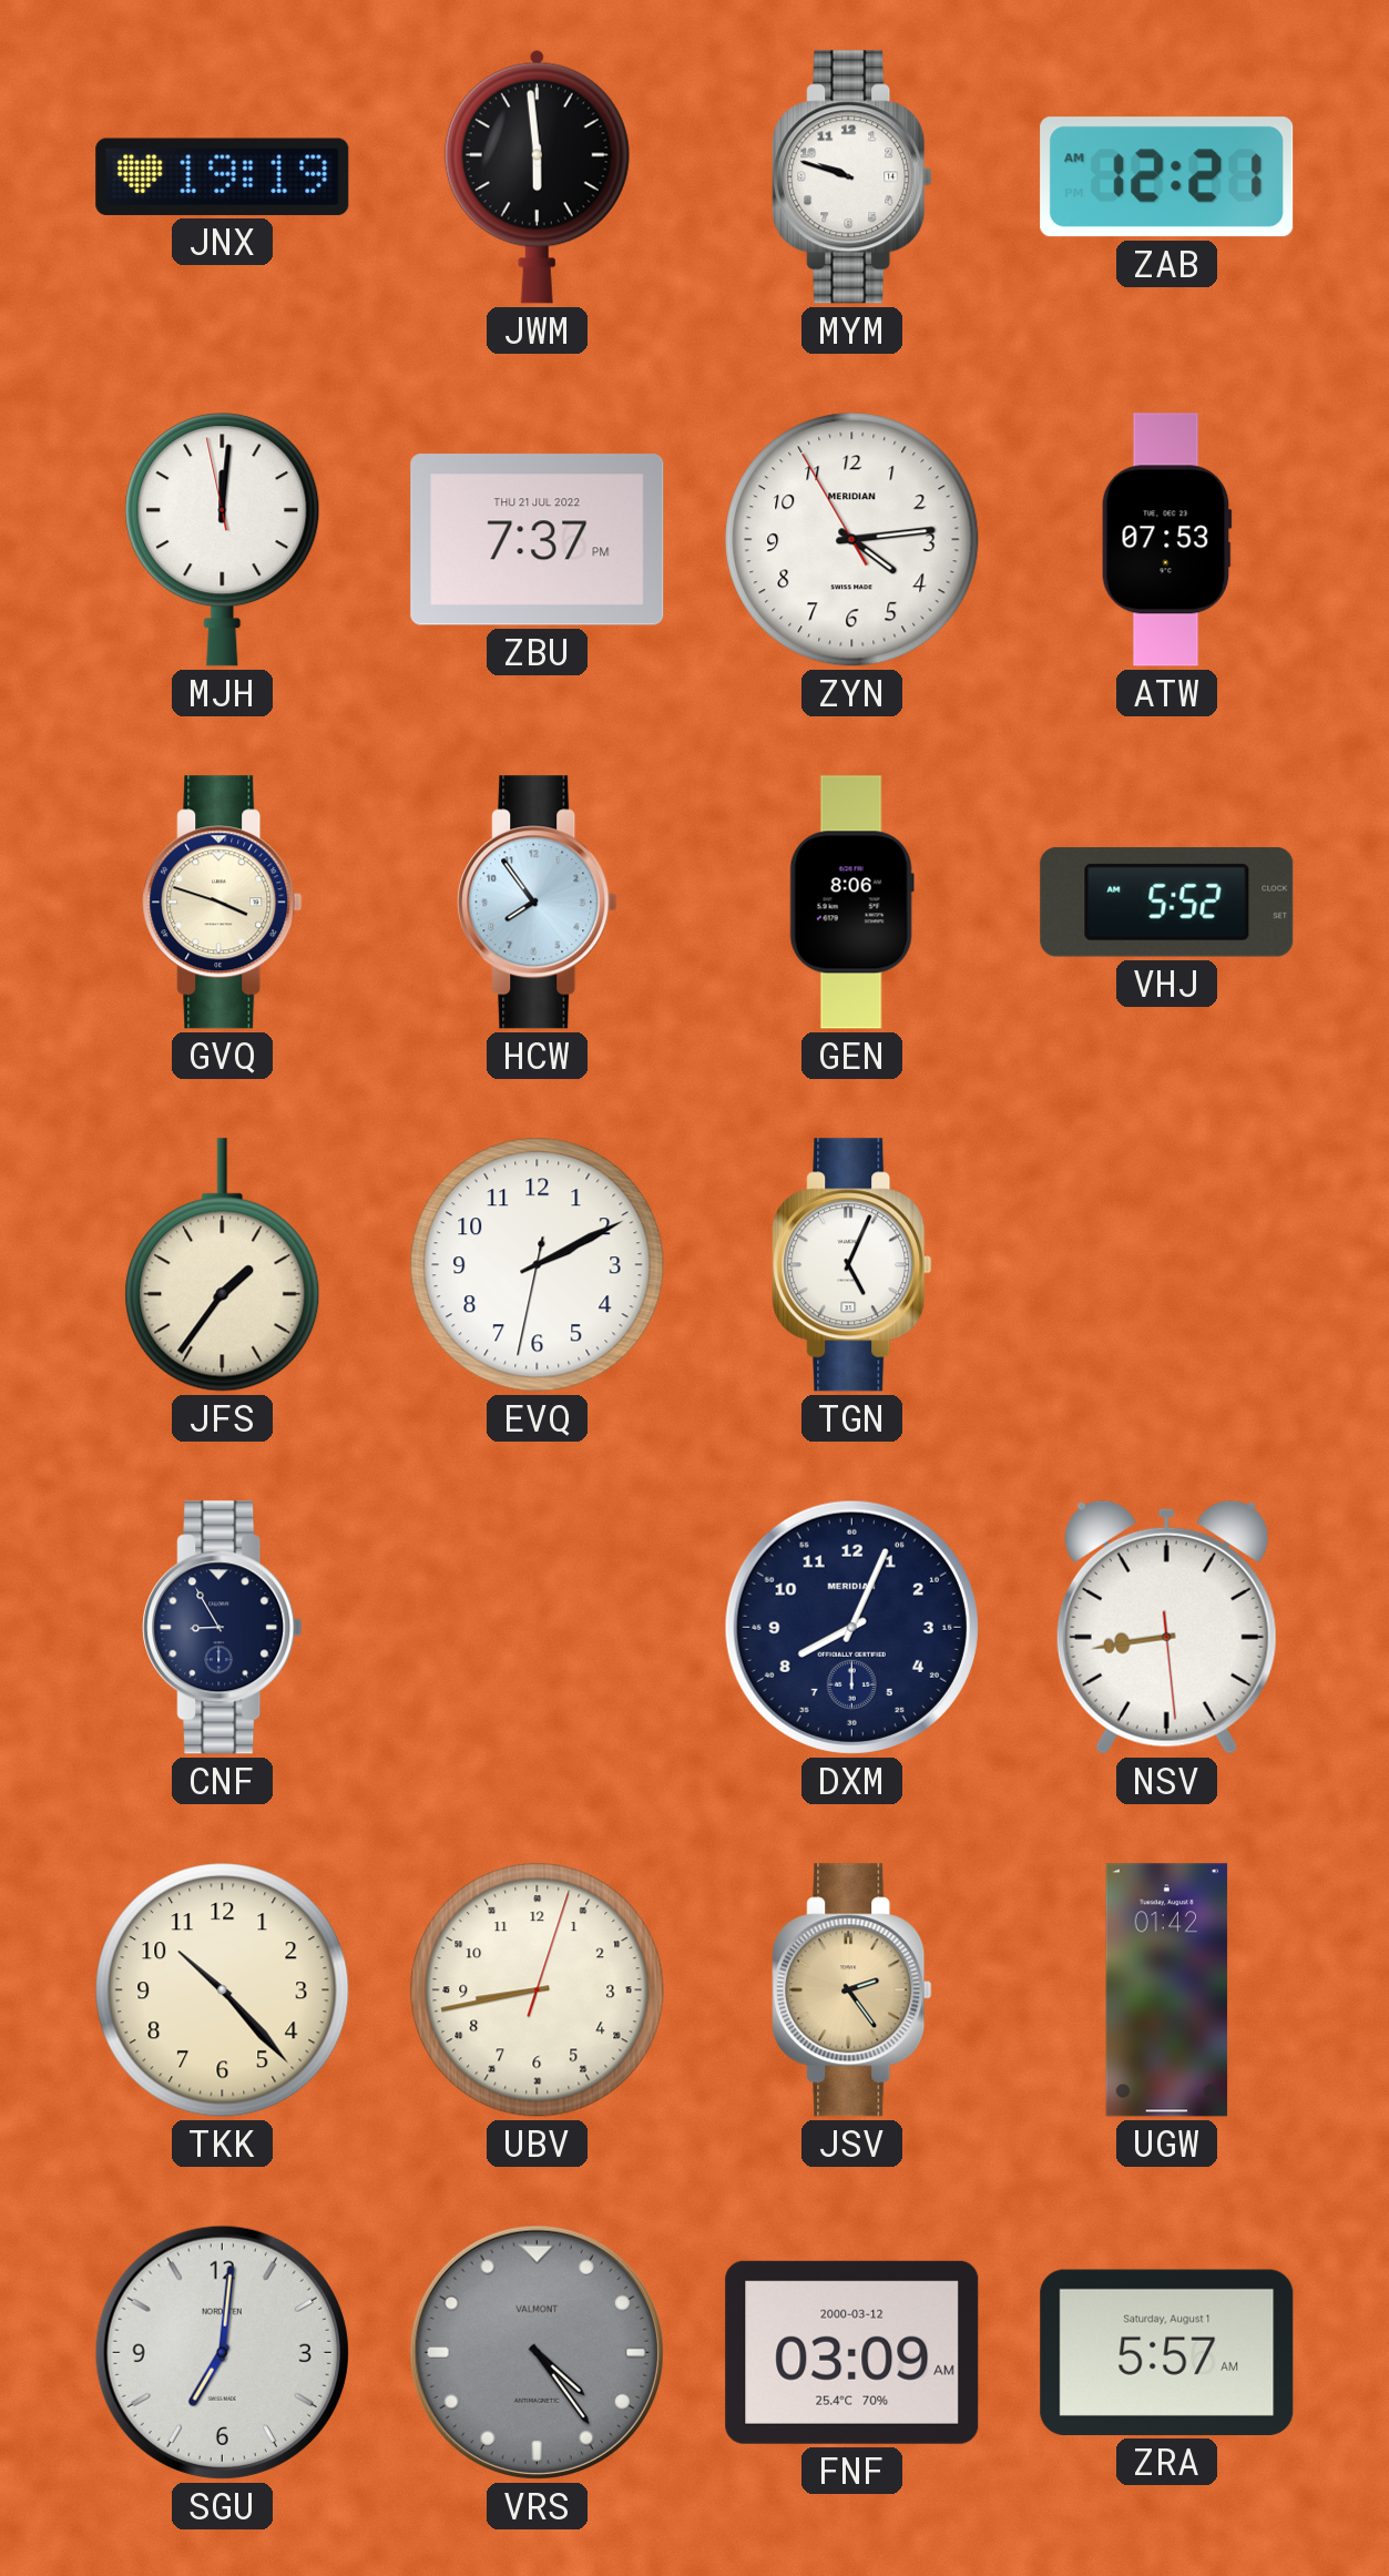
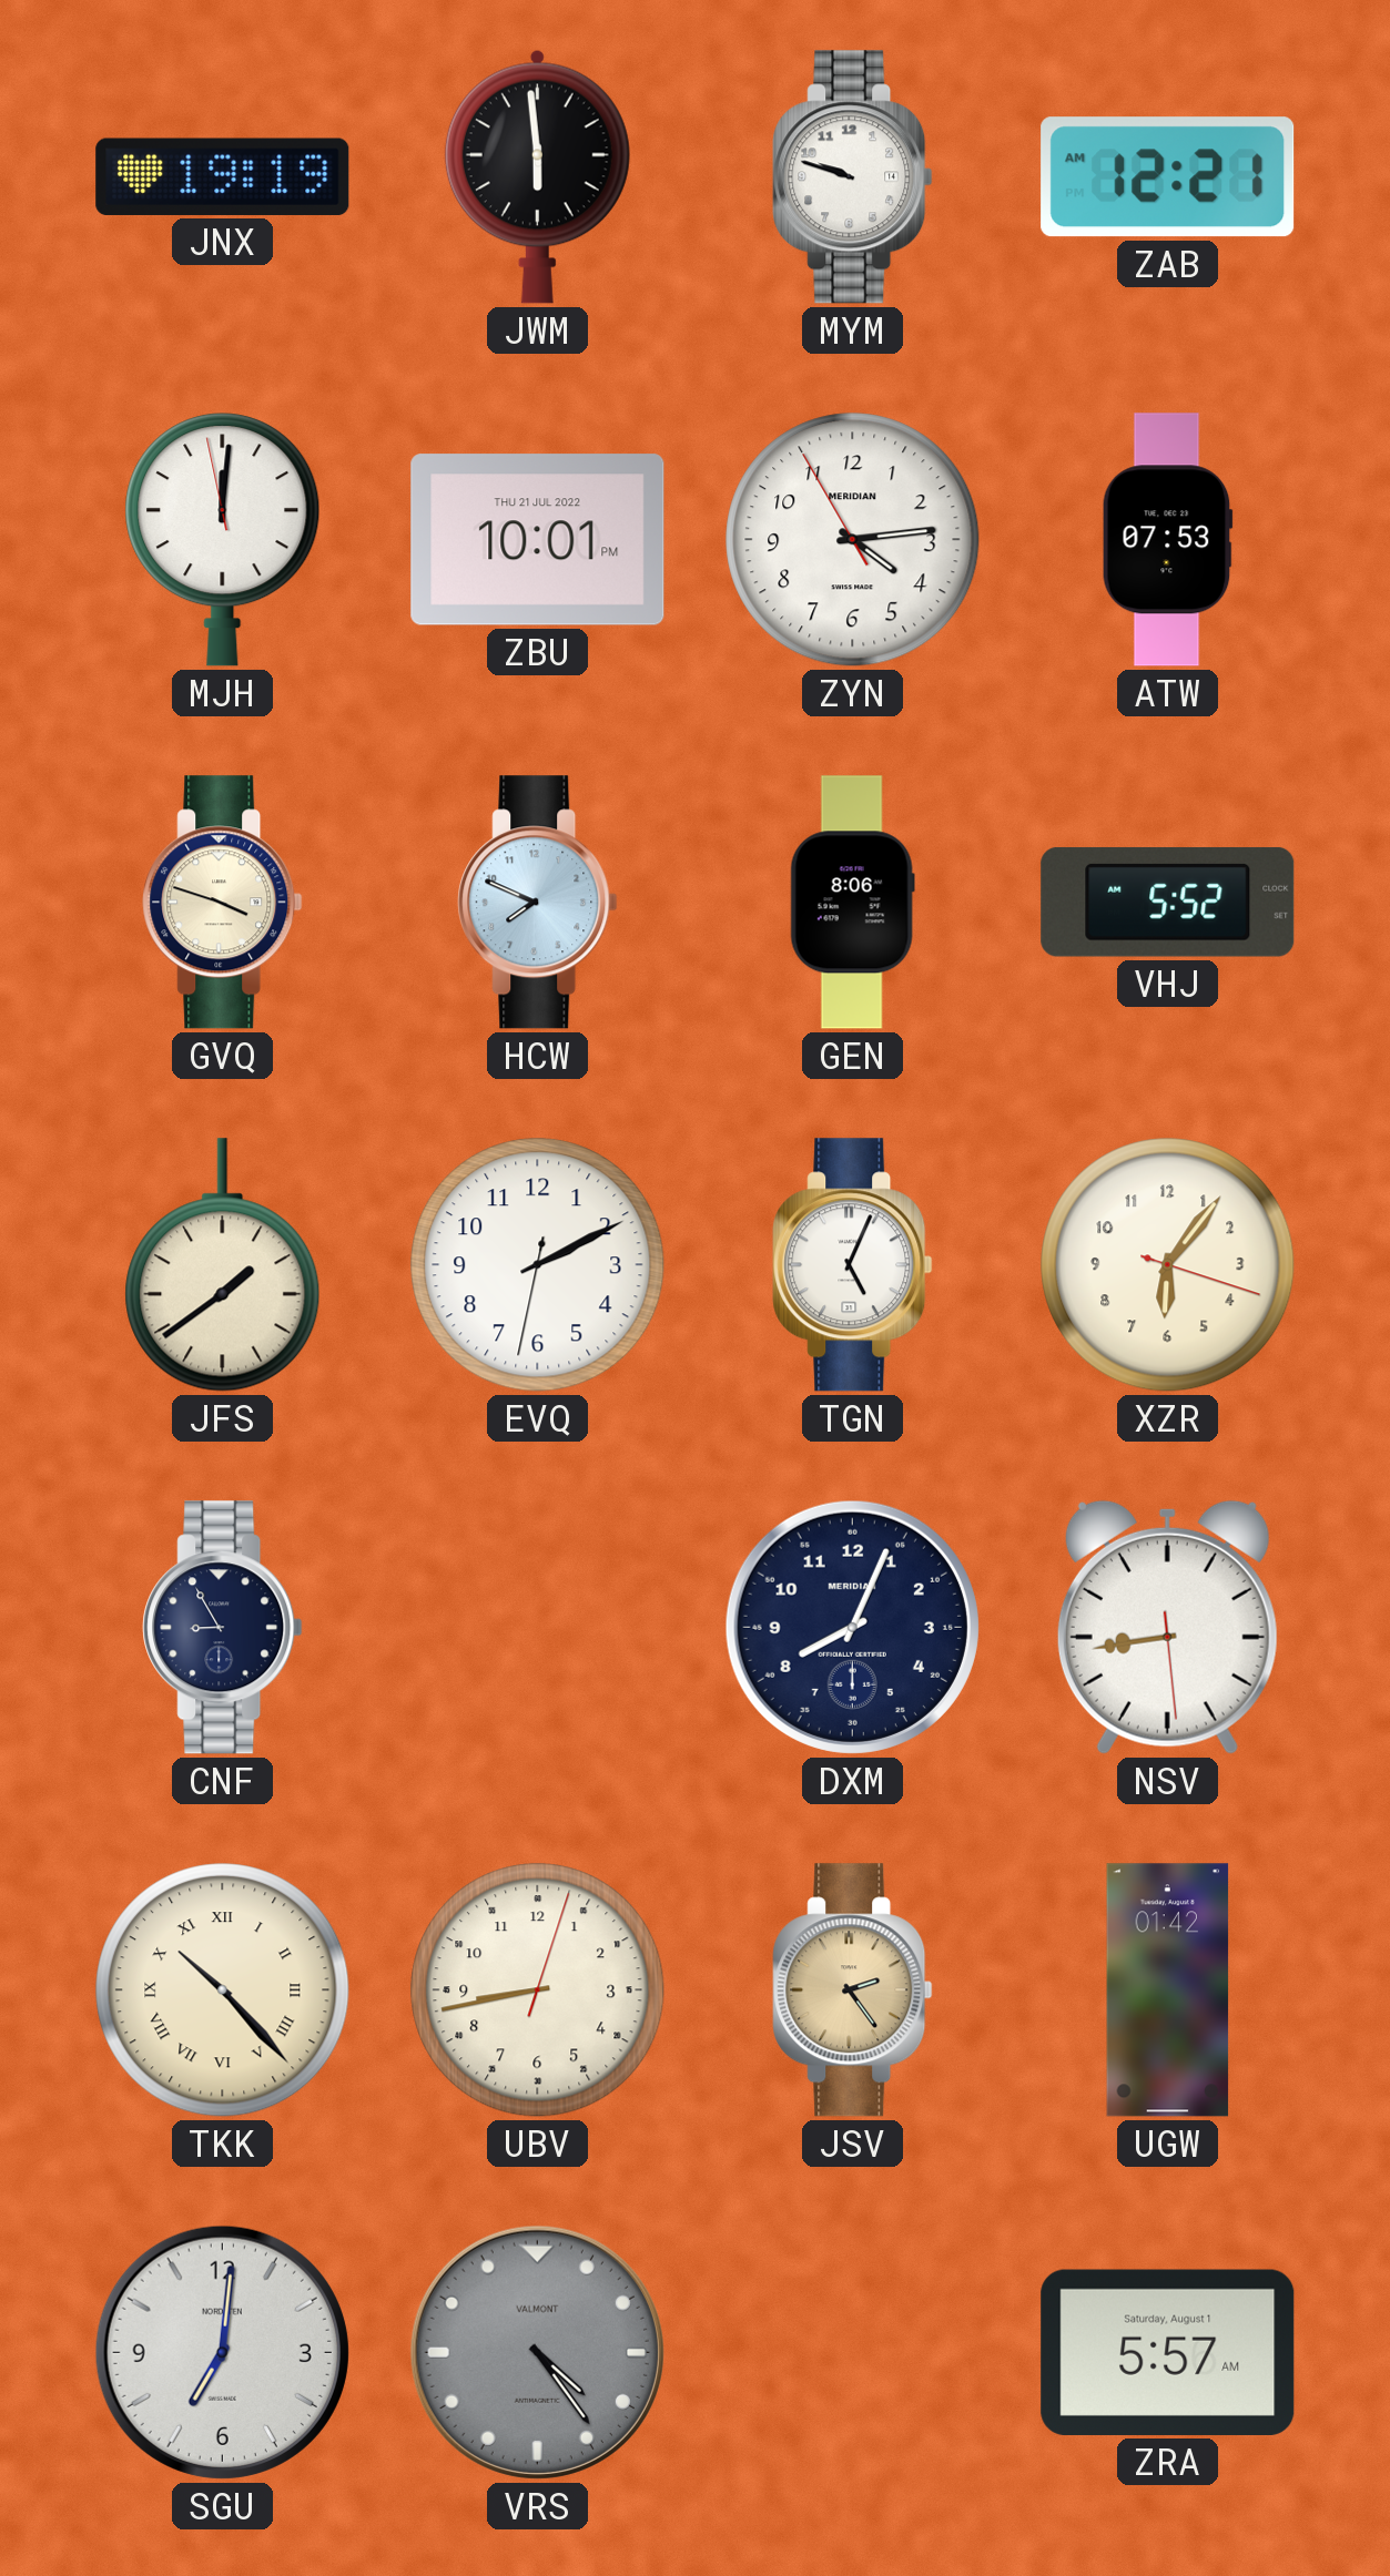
ZBU: 7:37 -> 10:01 (538, 540)
HCW: 7:54 -> 7:49 (538, 903)
JFS: 1:36 -> 1:39 (223, 1265)
XZR: none -> 6:06 (1168, 1265)
TKK numerals: Arabic -> Roman (223, 1990)
FNF: 03:09 -> none (852, 2352)
